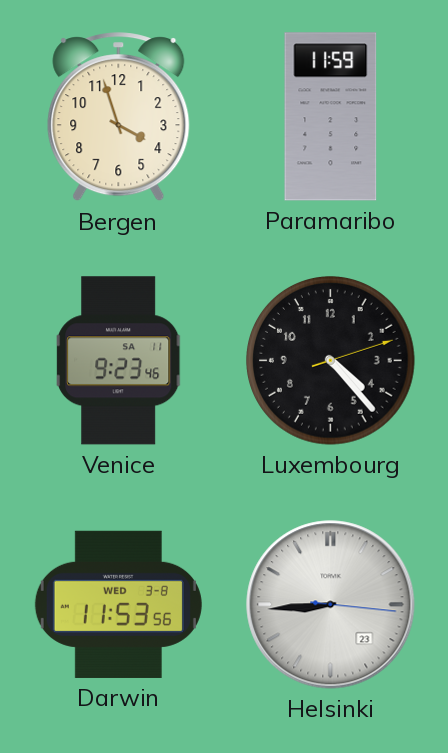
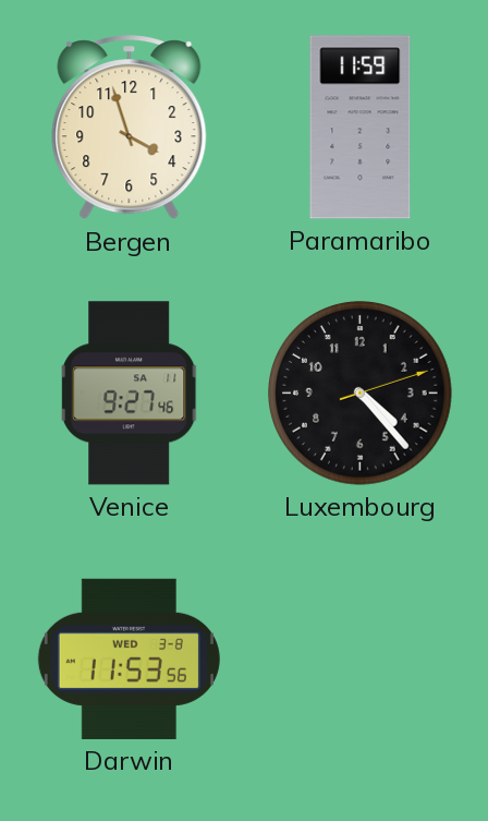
Venice: 9:23 -> 9:27 (130, 394)
Helsinki: 8:44 -> none (331, 605)
